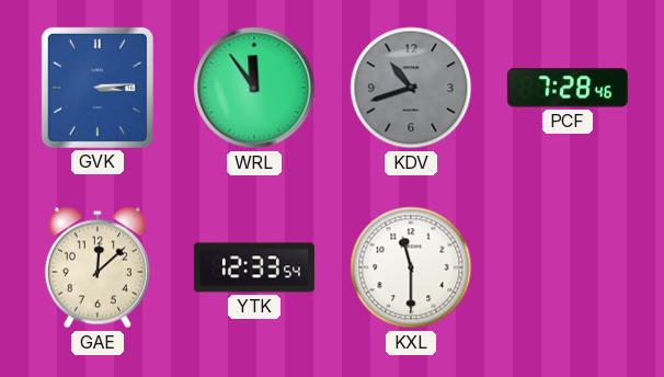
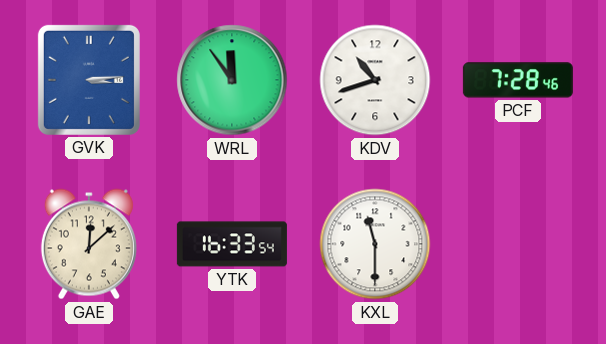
KDV dial: grey -> white (375, 80)
YTK: 12:33 -> 16:33 (232, 244)
